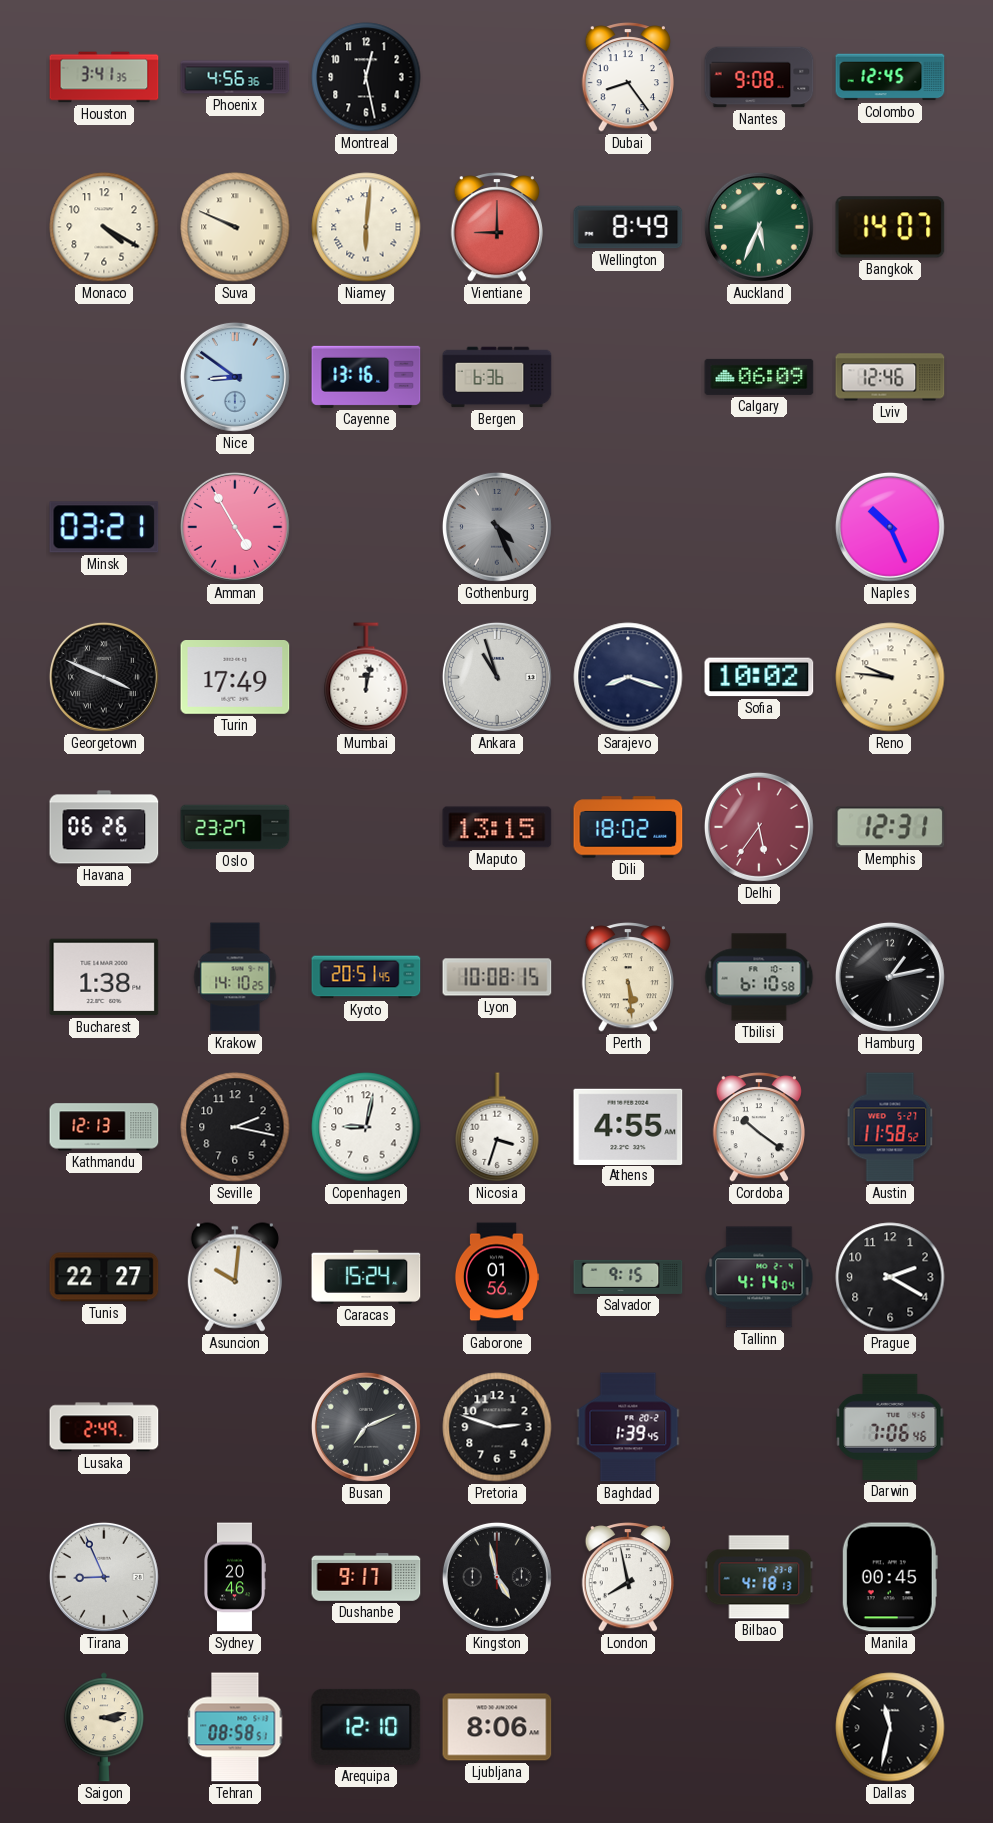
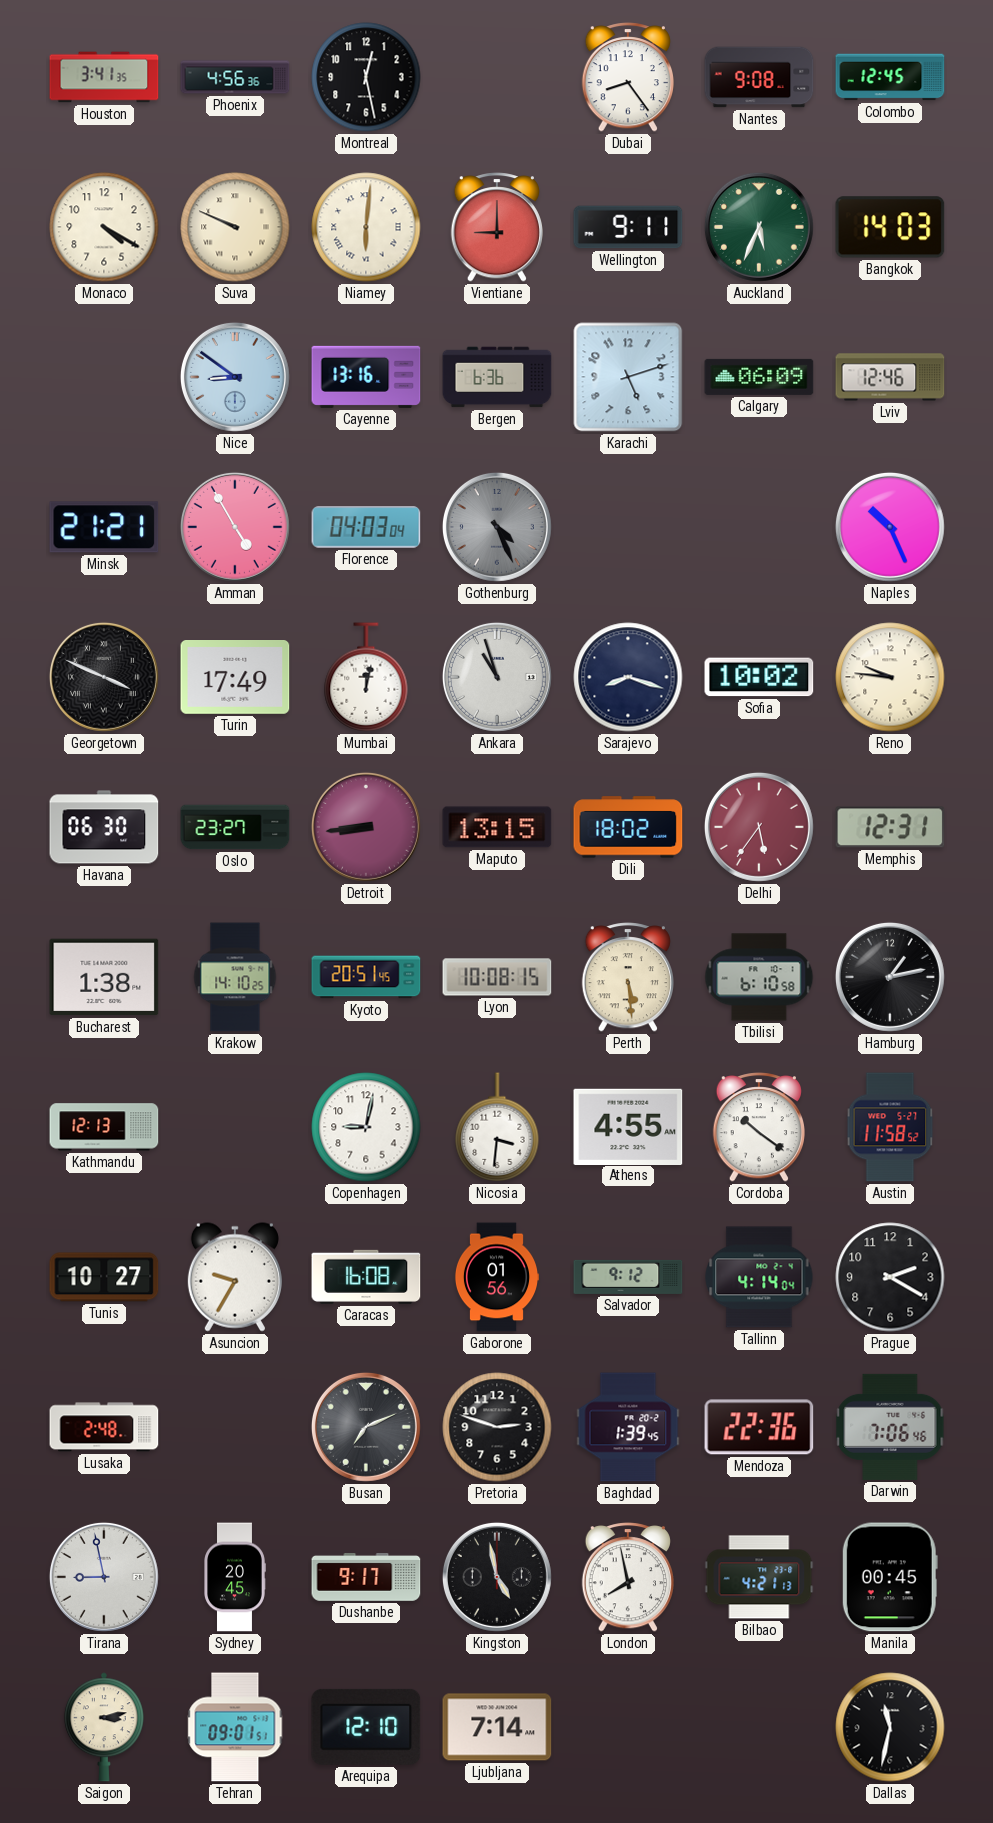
Wellington: 8:49 -> 9:11 (628, 227)
Bangkok: 14:07 -> 14:03 (890, 227)
Karachi: none -> 5:12 (628, 377)
Minsk: 03:21 -> 21:21 (104, 527)
Florence: none -> 04:03 (366, 527)
Havana: 06:26 -> 06:30 (104, 827)
Detroit: none -> 8:44 (366, 827)
Seville: 2:17 -> none (235, 1127)
Nicosia: 3:33 -> 3:31 (497, 1127)
Tunis: 22:27 -> 10:27 (104, 1277)
Asuncion: 10:01 -> 9:35 (235, 1277)
Caracas: 15:24 -> 16:08 (366, 1277)
Salvador: 9:15 -> 9:12 (628, 1277)
Lusaka: 2:49 -> 2:48 (104, 1427)
Mendoza: none -> 22:36 (759, 1427)
Tirana: 8:56 -> 8:58 (104, 1577)
Sydney: 20:46 -> 20:45 (235, 1577)
Bilbao: 4:18 -> 4:21 (759, 1577)
Tehran: 08:58 -> 09:01 (235, 1727)
Ljubljana: 8:06 -> 7:14 (497, 1727)
